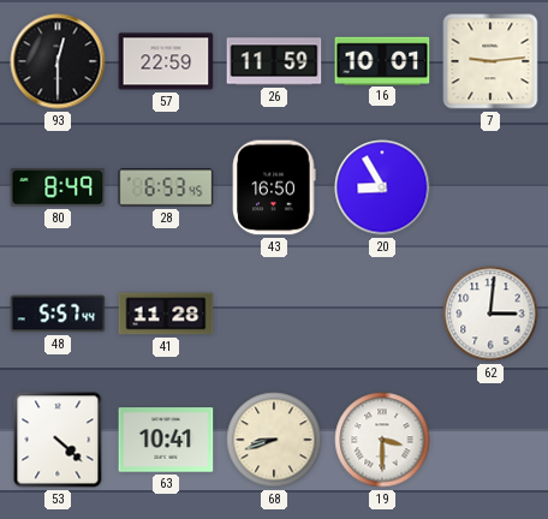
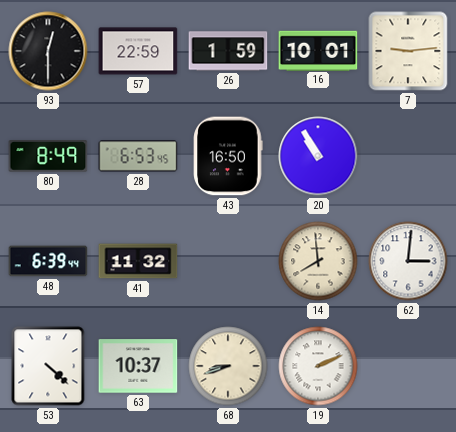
26: 11:59 -> 1:59 (228, 51)
20: 8:55 -> 10:55 (318, 156)
48: 5:57 -> 6:39 (48, 261)
41: 11:28 -> 11:32 (138, 261)
14: none -> 7:59 (318, 261)
63: 10:41 -> 10:37 (138, 366)
19: 3:30 -> 2:11 (318, 366)
